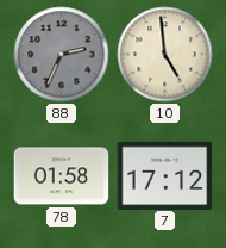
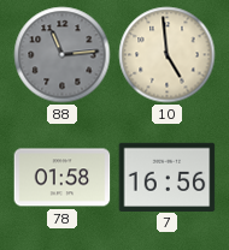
88: 2:34 -> 11:14 (63, 55)
7: 17:12 -> 16:56 (168, 177)
